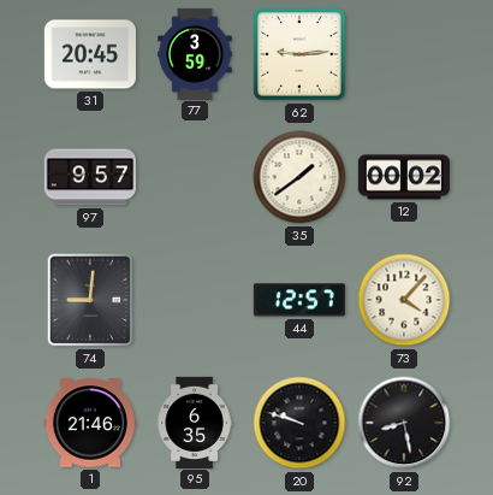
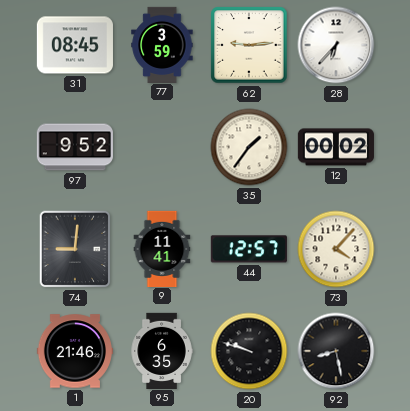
31: 20:45 -> 08:45 (75, 45)
28: none -> 6:37 (336, 45)
97: 9:57 -> 9:52 (74, 147)
35: 1:39 -> 1:36 (249, 147)
9: none -> 11:41 (162, 248)
